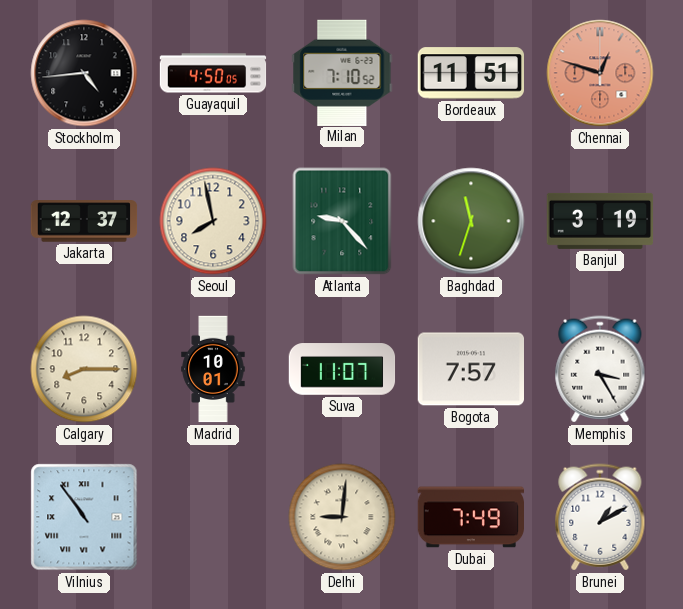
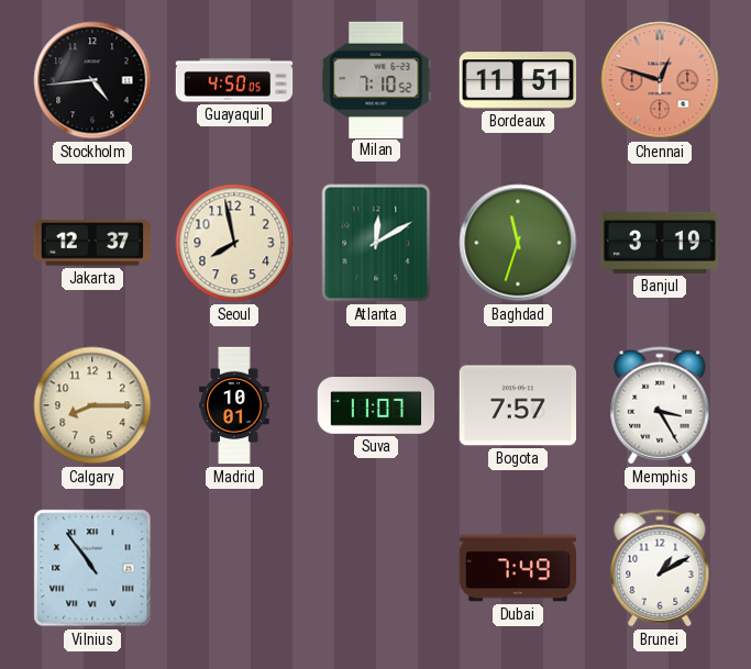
Atlanta: 9:23 -> 12:10 (376, 243)
Delhi: 9:01 -> none (342, 517)
